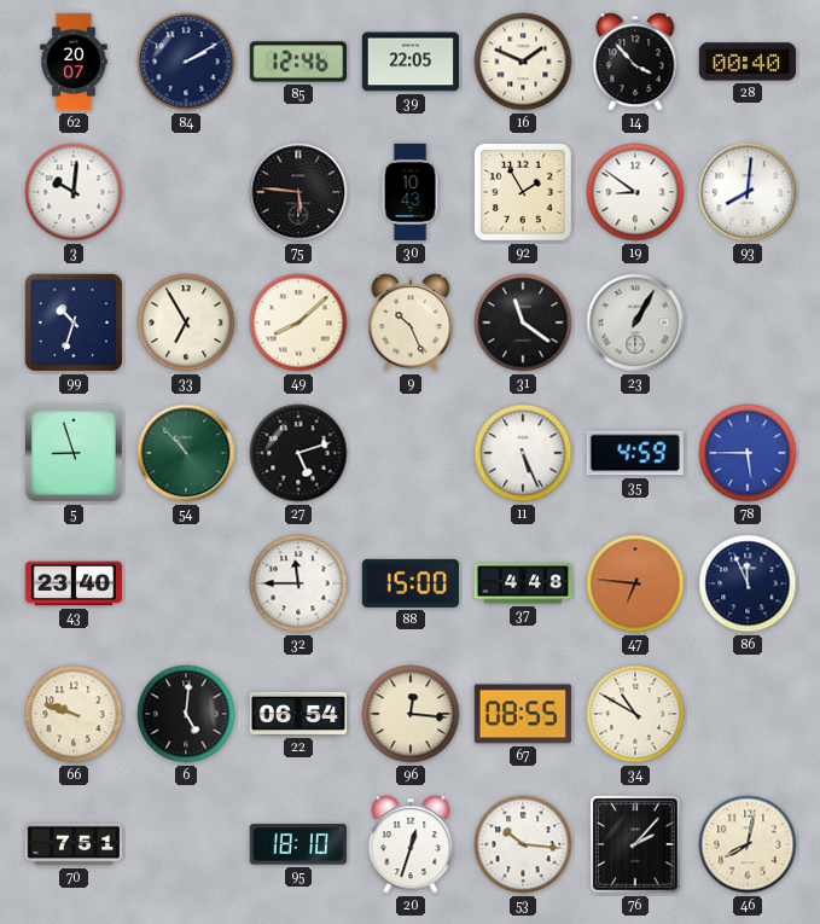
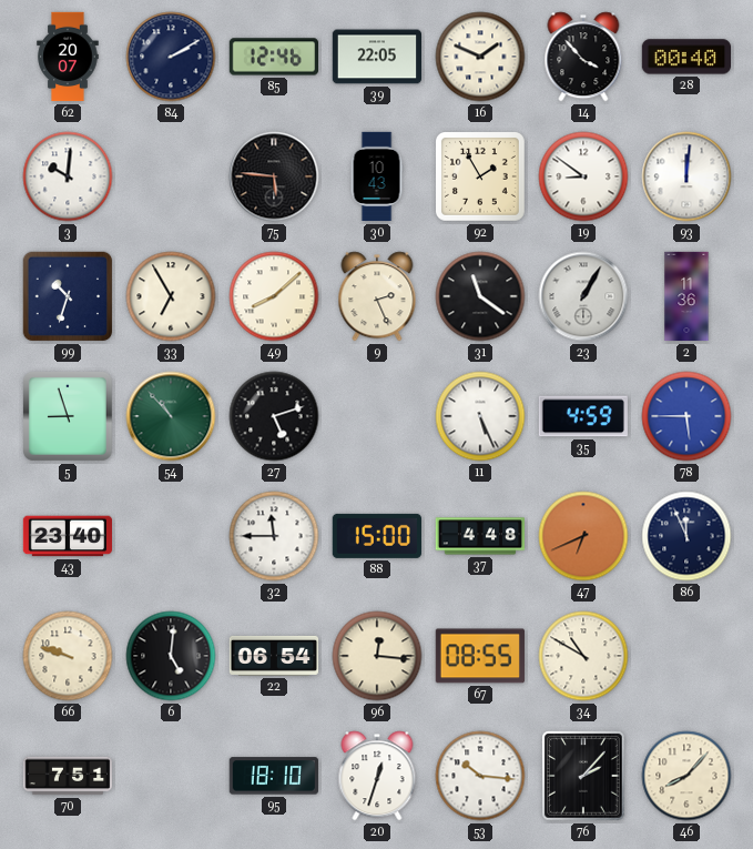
93: 8:01 -> 12:01 (686, 176)
9: 10:26 -> 2:26 (377, 296)
2: none -> 11:36 (686, 296)
47: 6:46 -> 6:41 (583, 536)
46: 8:02 -> 8:07 (686, 776)
